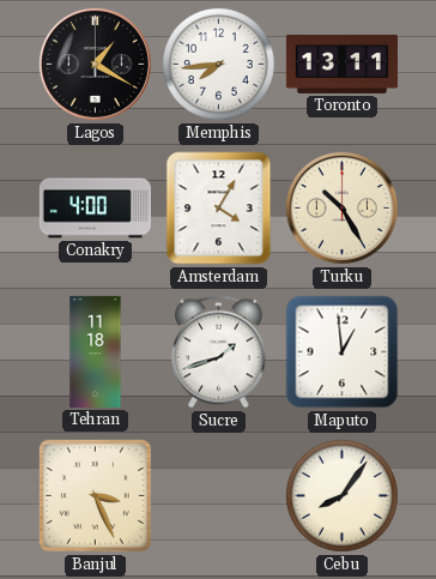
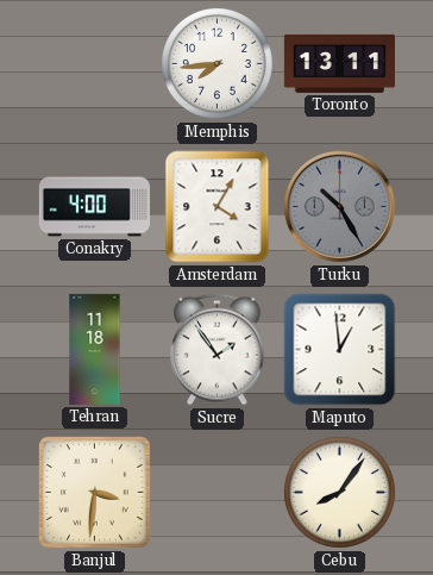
Lagos: 1:20 -> none (95, 64)
Turku dial: cream -> grey (339, 206)
Sucre: 1:42 -> 1:54 (218, 350)
Banjul: 3:26 -> 3:31 (94, 492)
